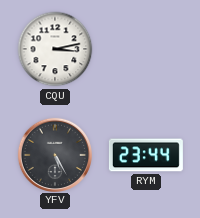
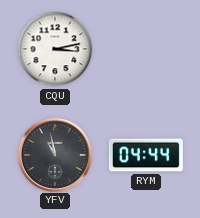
YFV: 5:25 -> 10:58 (54, 154)
RYM: 23:44 -> 04:44 (146, 155)
